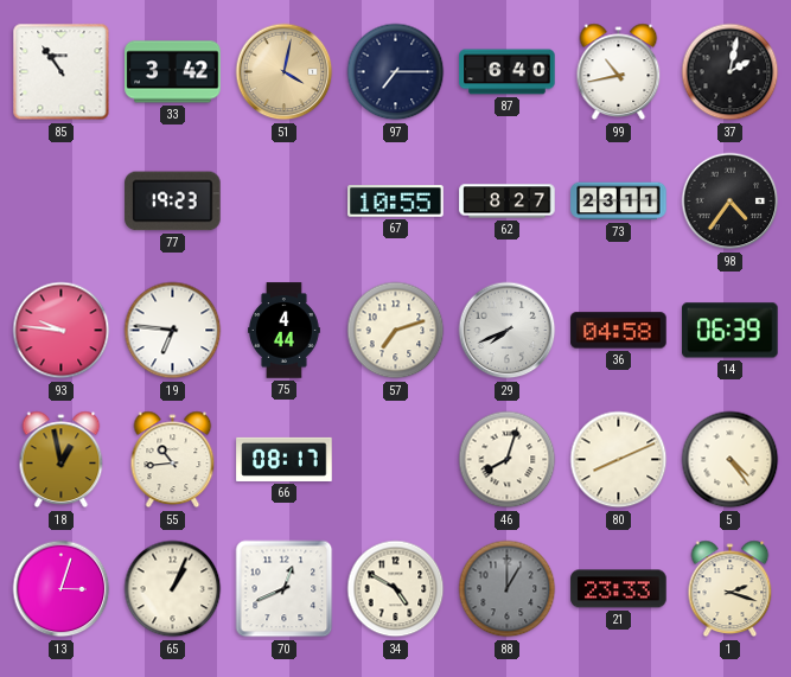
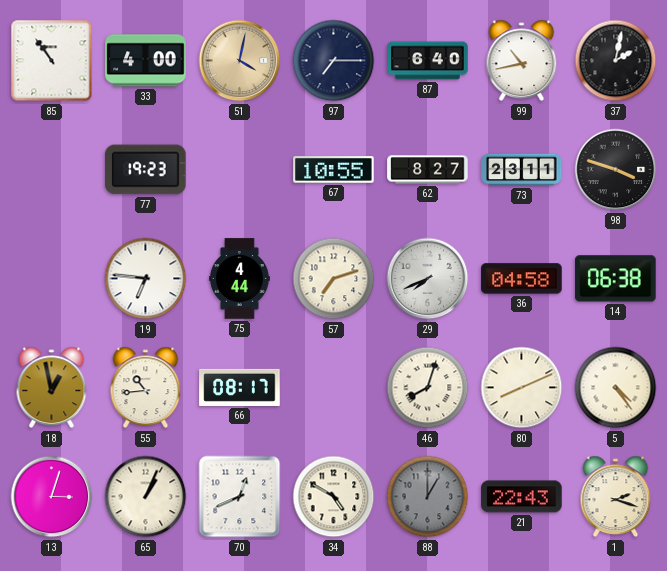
33: 3:42 -> 4:00 (146, 61)
98: 4:36 -> 3:48 (616, 170)
93: 9:46 -> none (62, 331)
14: 06:39 -> 06:38 (616, 279)
21: 23:33 -> 22:43 (522, 497)
